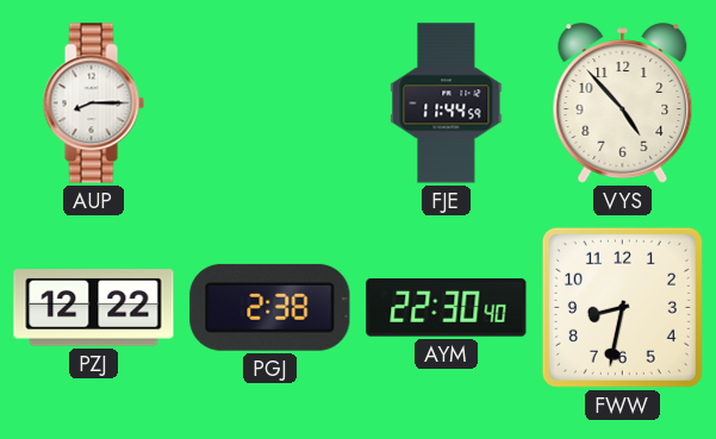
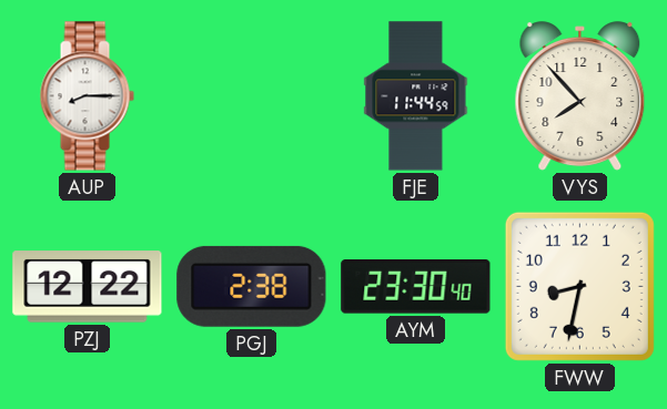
VYS: 4:53 -> 7:53 (580, 96)
AYM: 22:30 -> 23:30 (416, 287)
